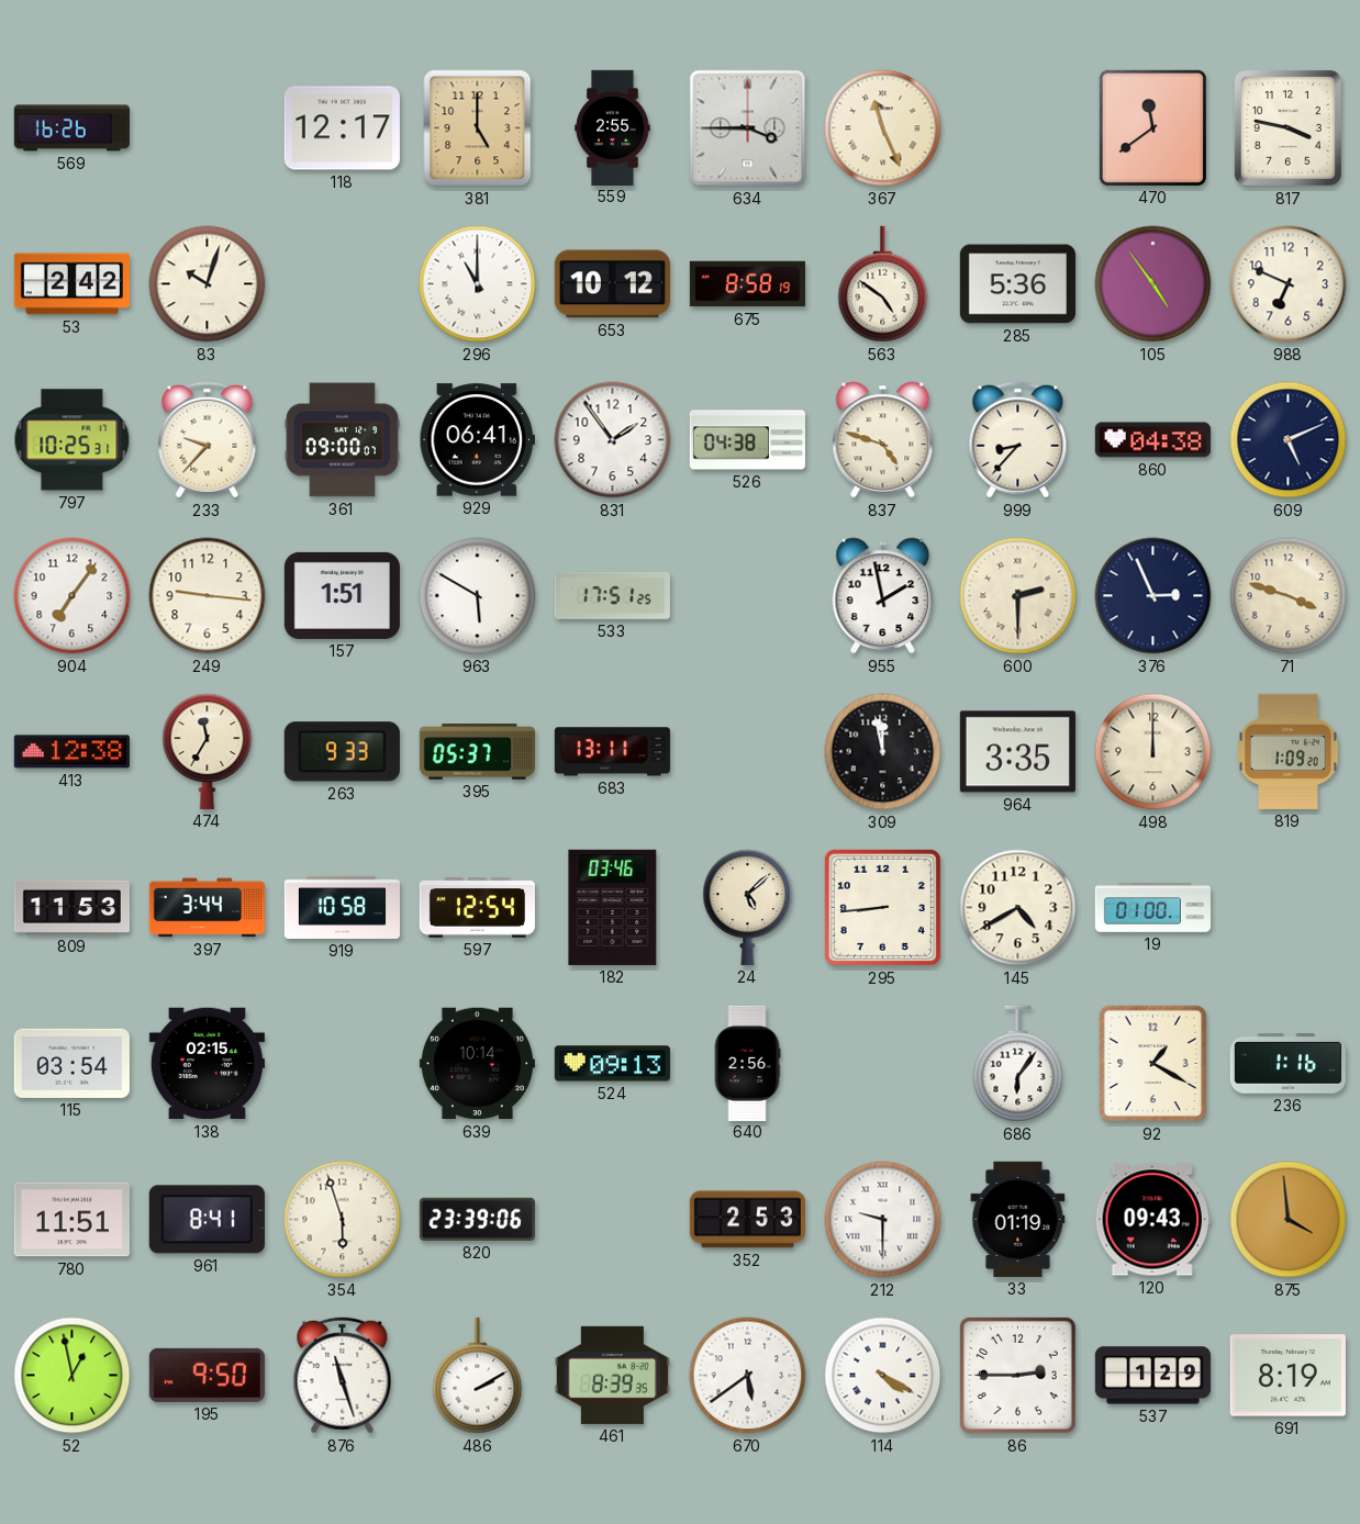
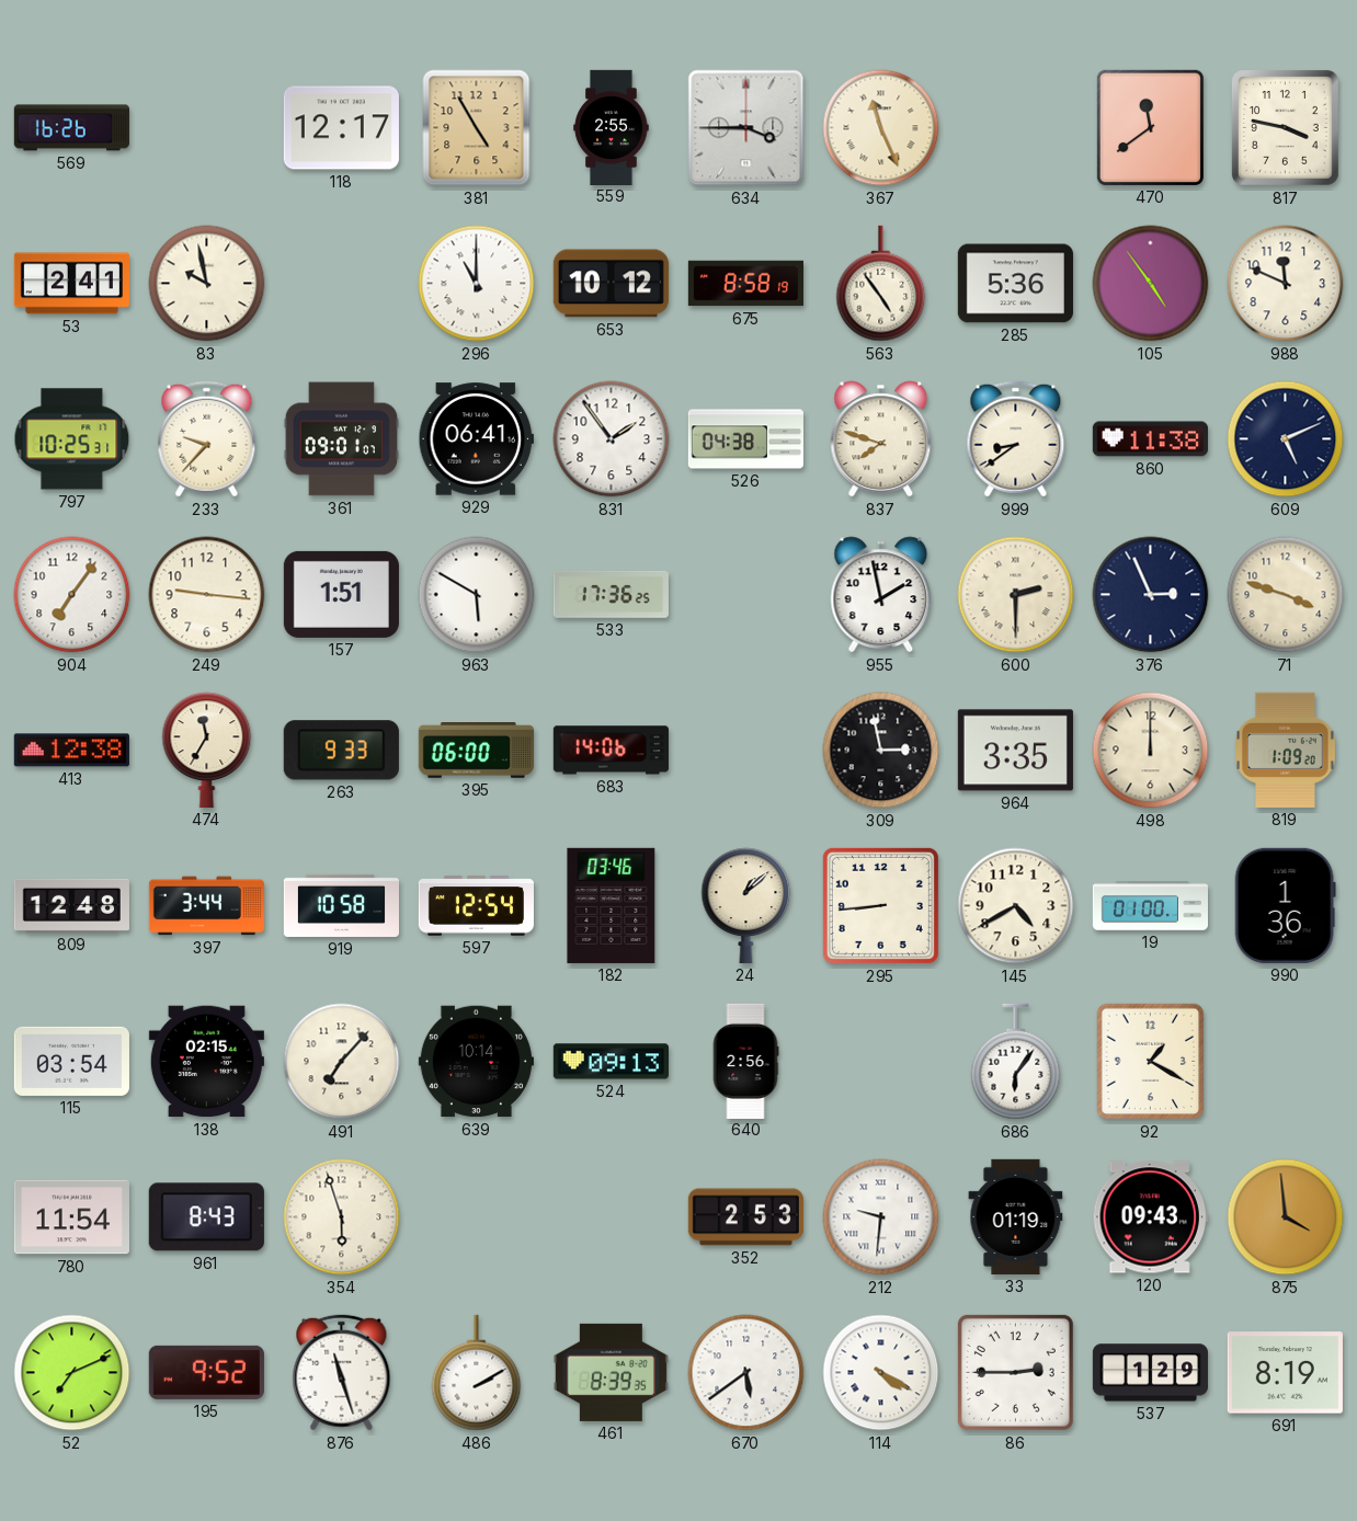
381: 5:00 -> 4:55 (477, 128)
53: 2:42 -> 2:41 (71, 284)
83: 10:03 -> 9:58 (207, 284)
563: 4:51 -> 4:54 (881, 284)
988: 6:49 -> 11:49 (1286, 284)
361: 09:00 -> 09:01 (341, 439)
837: 4:48 -> 7:48 (881, 439)
999: 8:37 -> 8:39 (1016, 439)
860: 04:38 -> 11:38 (1150, 439)
533: 17:51 -> 17:36 (611, 594)
395: 05:37 -> 06:00 (476, 751)
683: 13:11 -> 14:06 (611, 751)
309: 11:58 -> 2:58 (881, 751)
809: 11:53 -> 12:48 (71, 905)
24: 5:08 -> 1:08 (746, 905)
990: none -> 1:36 (1285, 905)
491: none -> 7:07 (342, 1062)
236: 1:16 -> none (1287, 1064)
780: 11:51 -> 11:54 (71, 1217)
961: 8:41 -> 8:43 (206, 1217)
820: 23:39 -> none (477, 1219)
212: 9:30 -> 9:31 (881, 1217)
52: 12:58 -> 7:11 (72, 1373)
195: 9:50 -> 9:52 (206, 1372)
